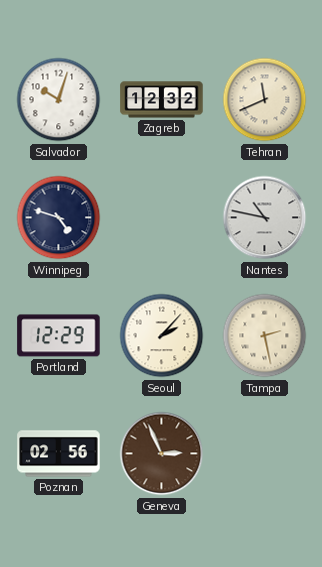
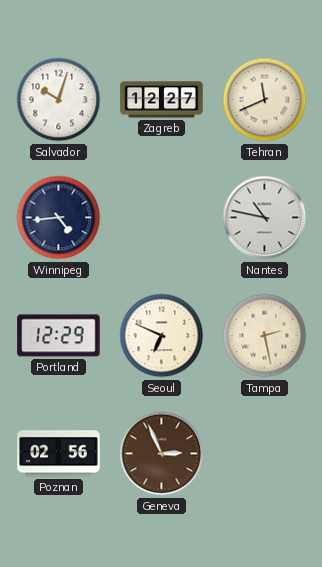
Zagreb: 12:32 -> 12:27 (162, 100)
Winnipeg: 4:48 -> 4:44 (59, 218)
Seoul: 2:07 -> 6:49 (162, 336)
